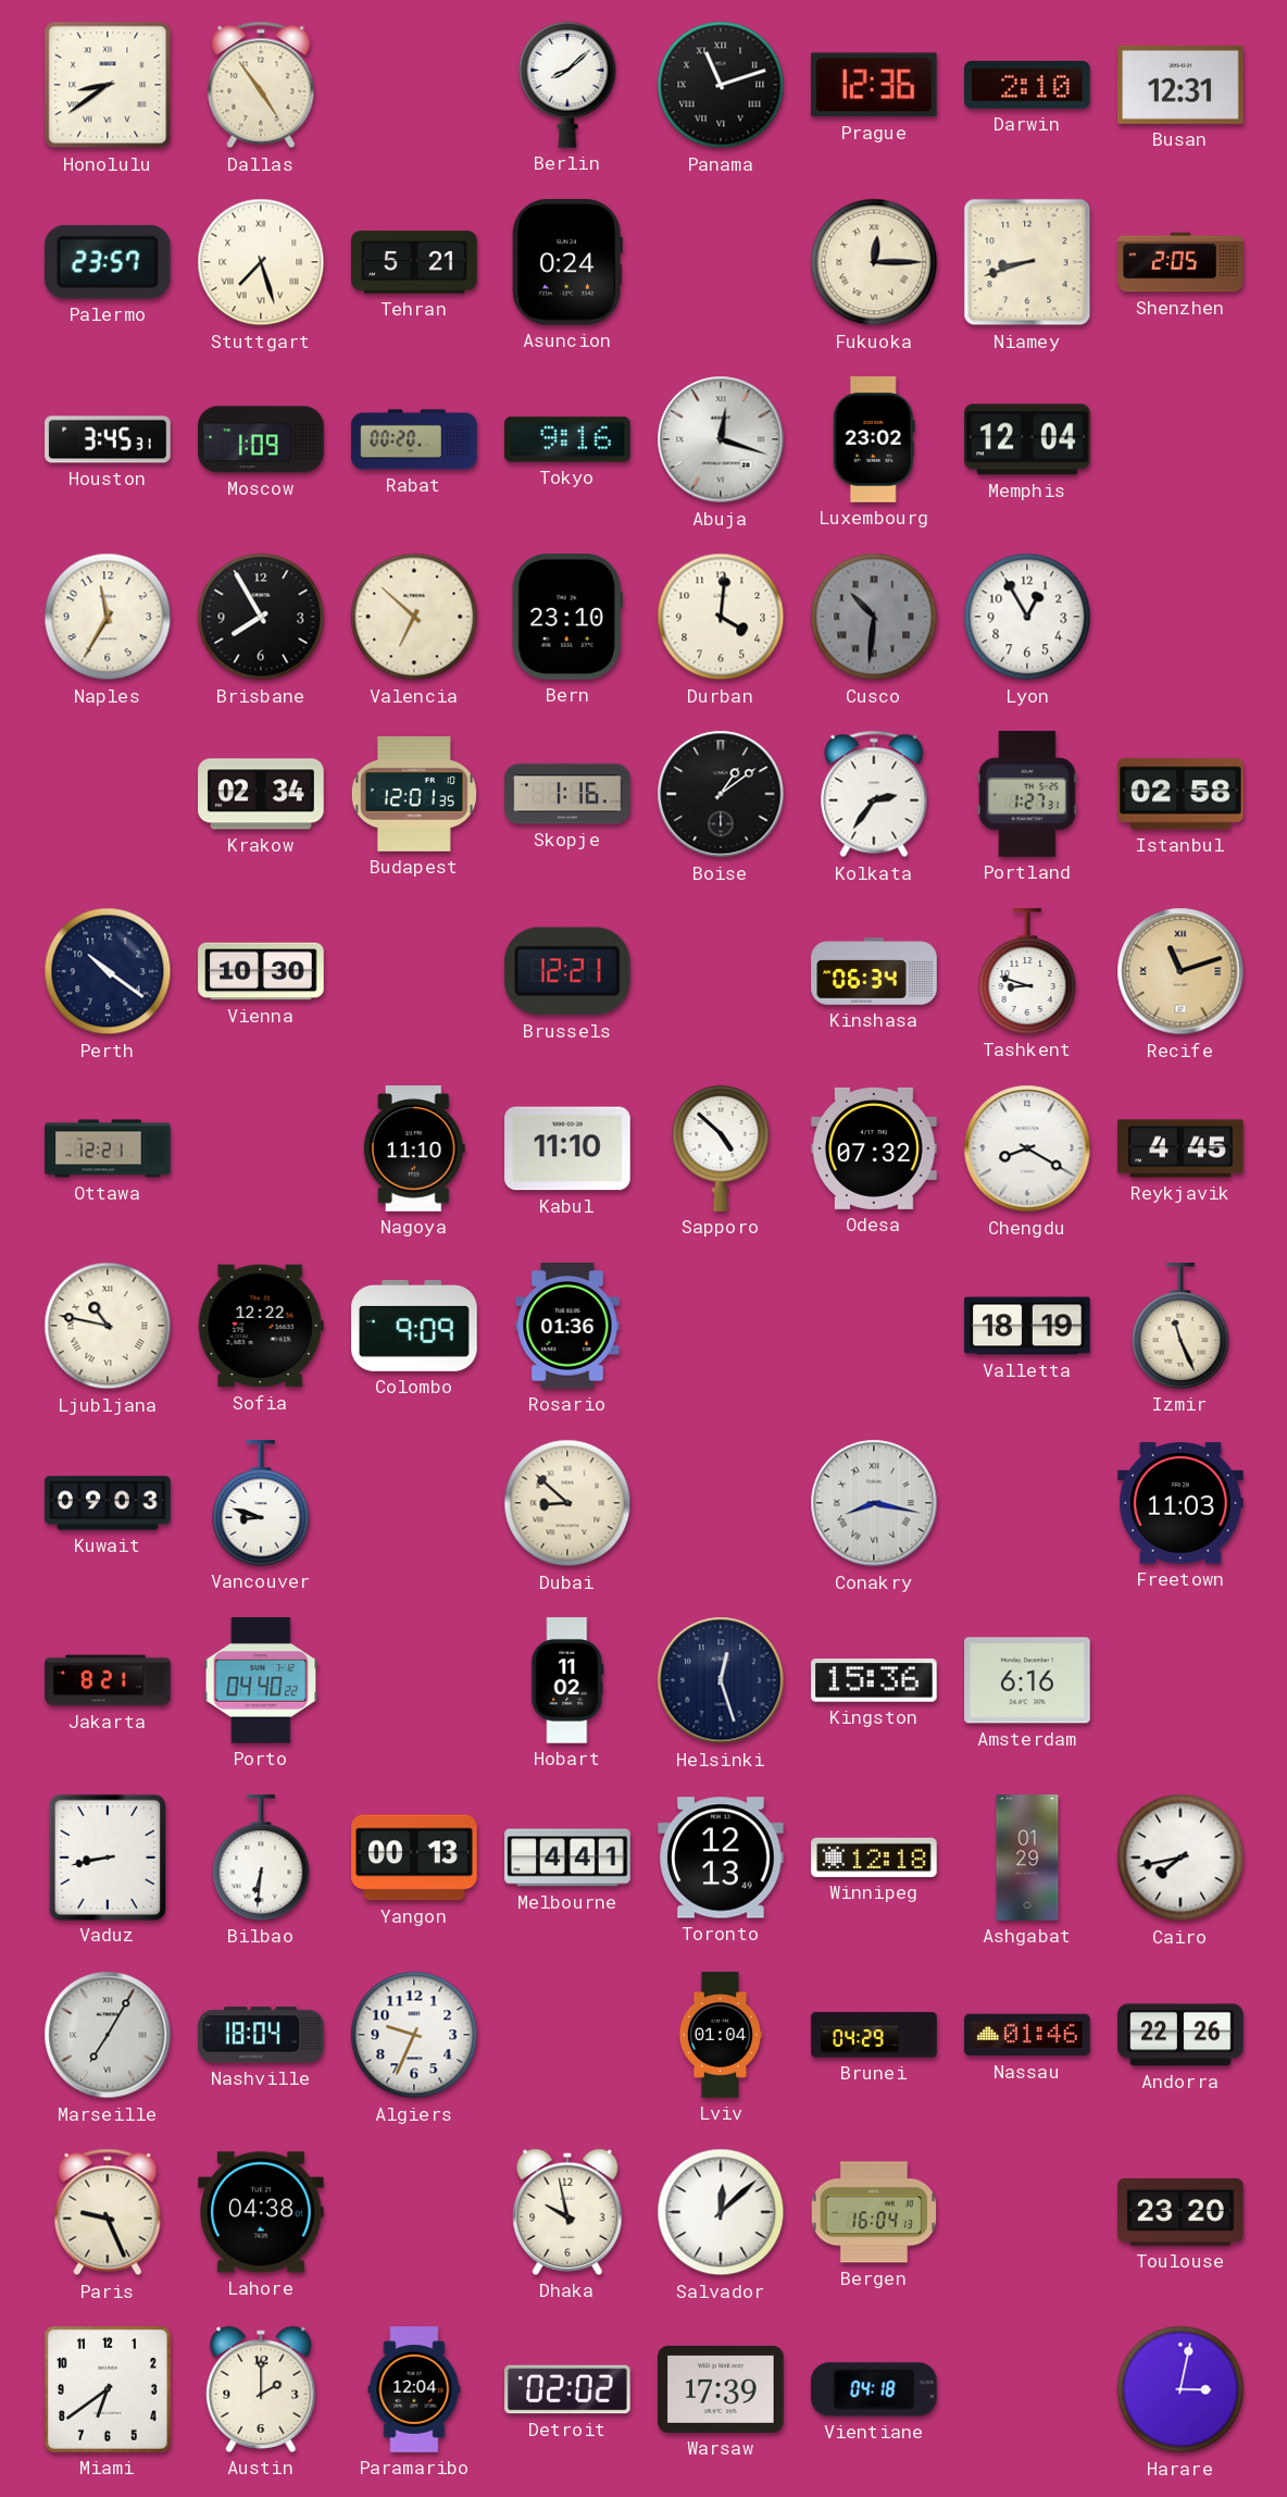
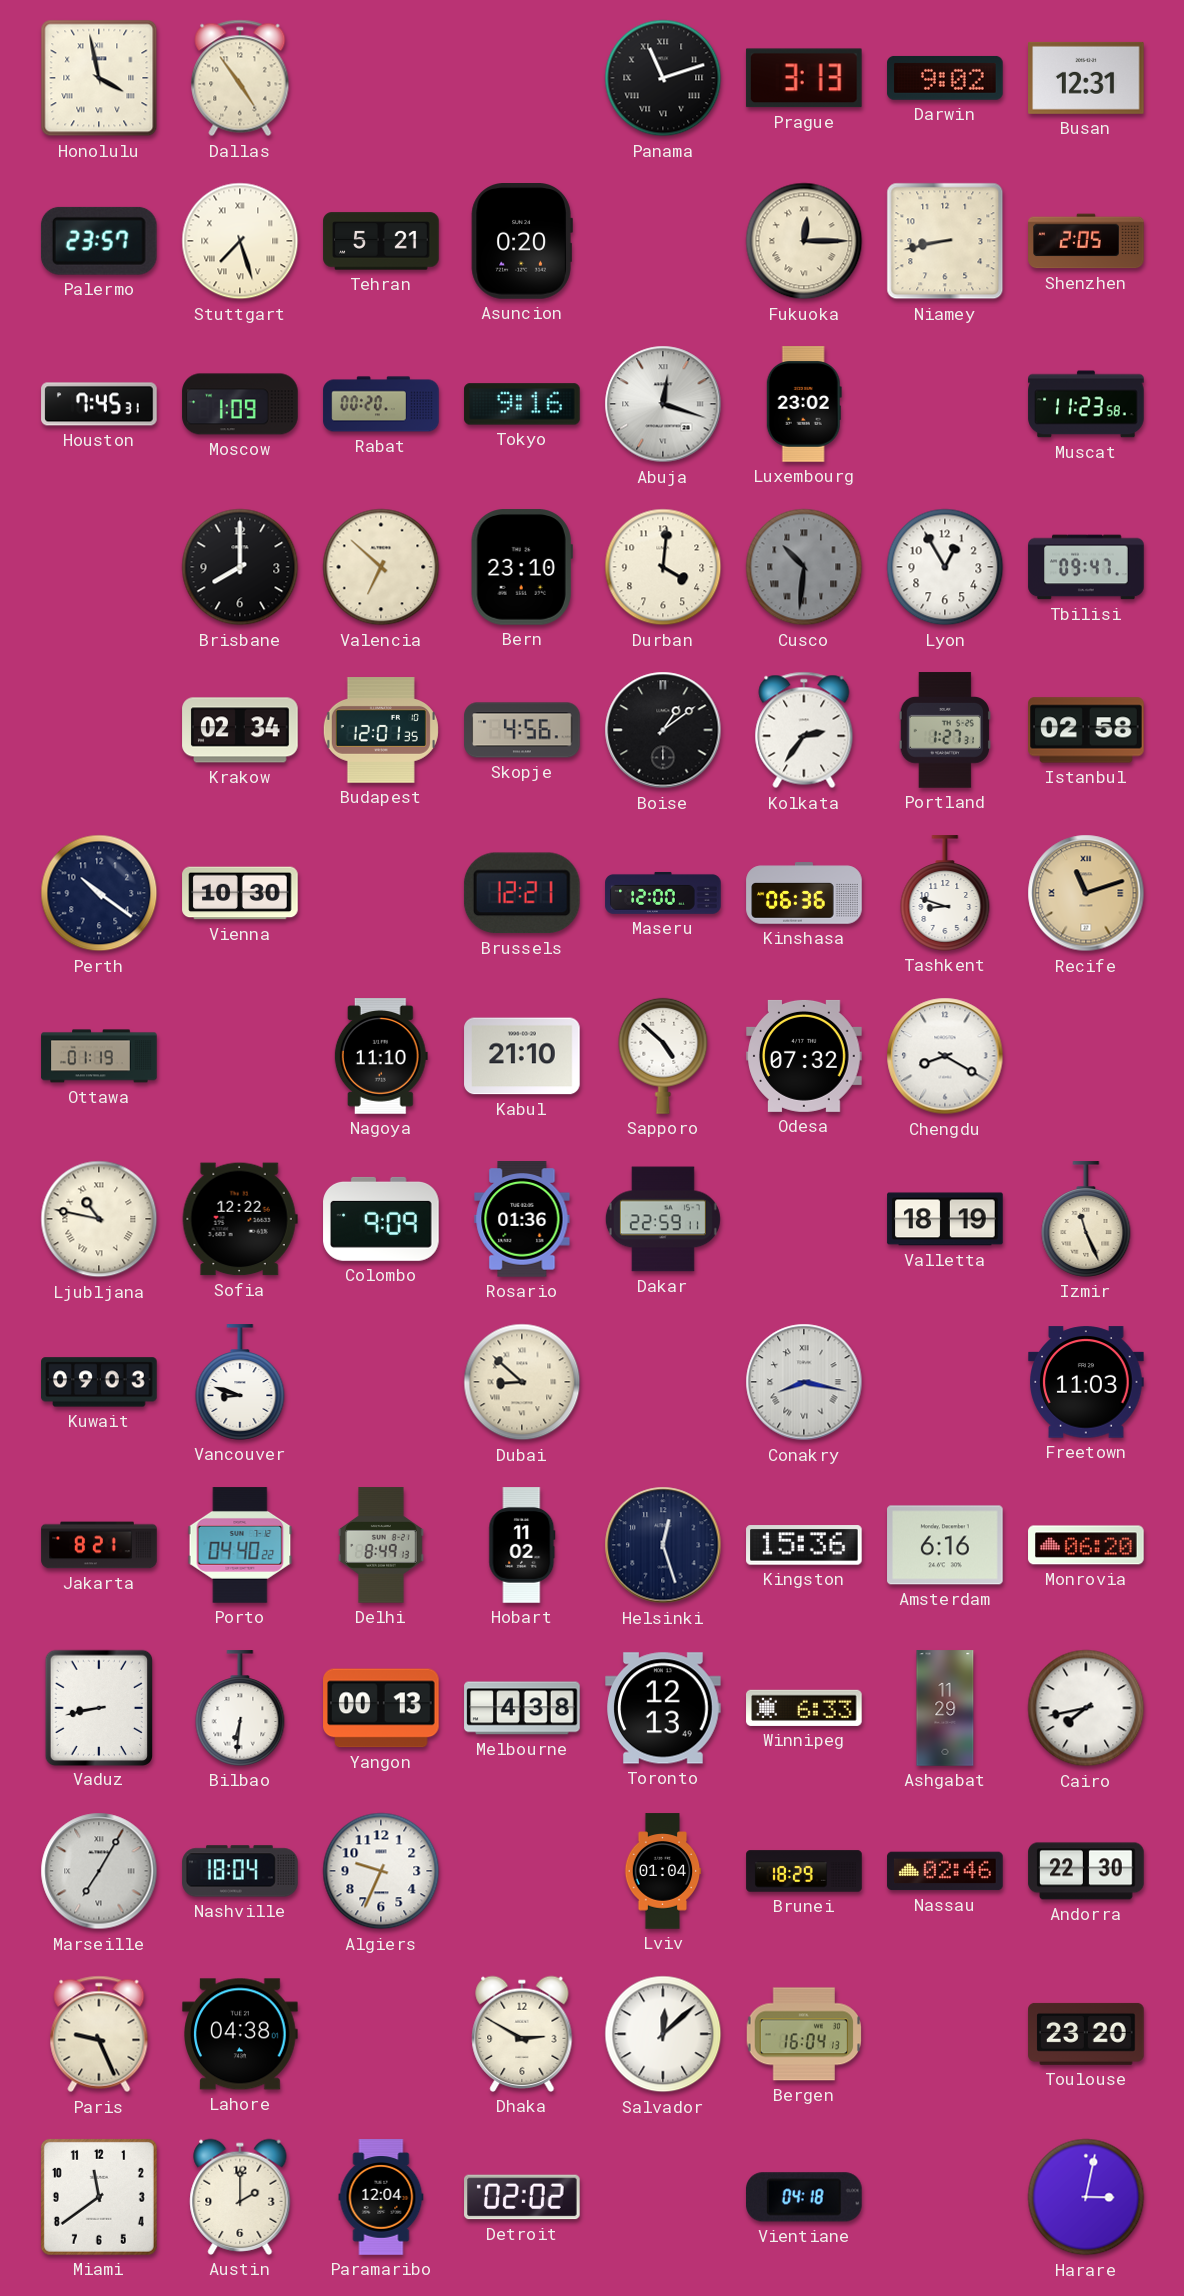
Honolulu: 8:39 -> 3:58 (99, 78)
Berlin: 8:08 -> none (567, 85)
Prague: 12:36 -> 3:13 (804, 78)
Darwin: 2:10 -> 9:02 (945, 78)
Asuncion: 0:24 -> 0:20 (522, 242)
Niamey: 8:42 -> 8:43 (945, 241)
Houston: 3:45 -> 7:45 (99, 404)
Memphis: 12:04 -> none (1027, 439)
Muscat: none -> 11:23 (1086, 404)
Naples: 11:35 -> none (108, 617)
Brisbane: 7:55 -> 8:00 (240, 567)
Tbilisi: none -> 09:47 (1086, 567)
Skopje: 1:16 -> 4:56 (522, 730)
Maseru: none -> 12:00 (663, 893)
Kinshasa: 06:34 -> 06:36 (804, 893)
Ottawa: 12:21 -> 01:19 (99, 1056)
Kabul: 11:10 -> 21:10 (522, 1056)
Reykjavik: 4:45 -> none (1180, 1148)
Dakar: none -> 22:59 (663, 1219)
Delhi: none -> 8:49 (382, 1545)
Monrovia: none -> 06:20 (1086, 1545)
Melbourne: 4:41 -> 4:38 (522, 1708)
Winnipeg: 12:18 -> 6:33 (804, 1708)
Ashgabat: 01:29 -> 11:29 (945, 1708)
Brunei: 04:29 -> 18:29 (804, 1871)
Nassau: 01:46 -> 02:46 (945, 1871)
Andorra: 22:26 -> 22:30 (1086, 1871)
Dhaka: 9:58 -> 2:50 (522, 2034)
Miami: 6:39 -> 11:39 (99, 2197)
Warsaw: 17:39 -> none (721, 2389)
